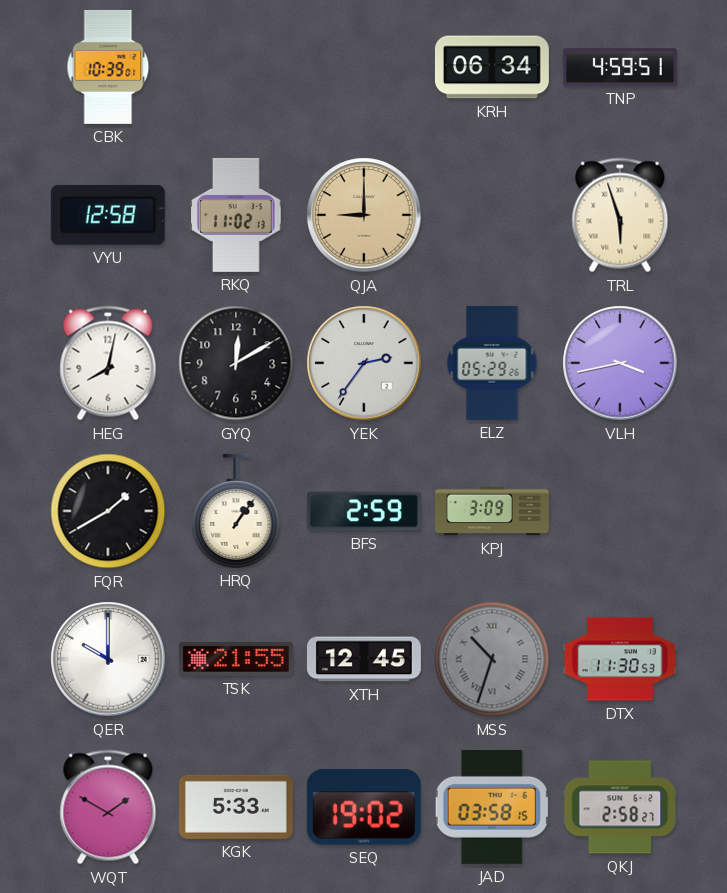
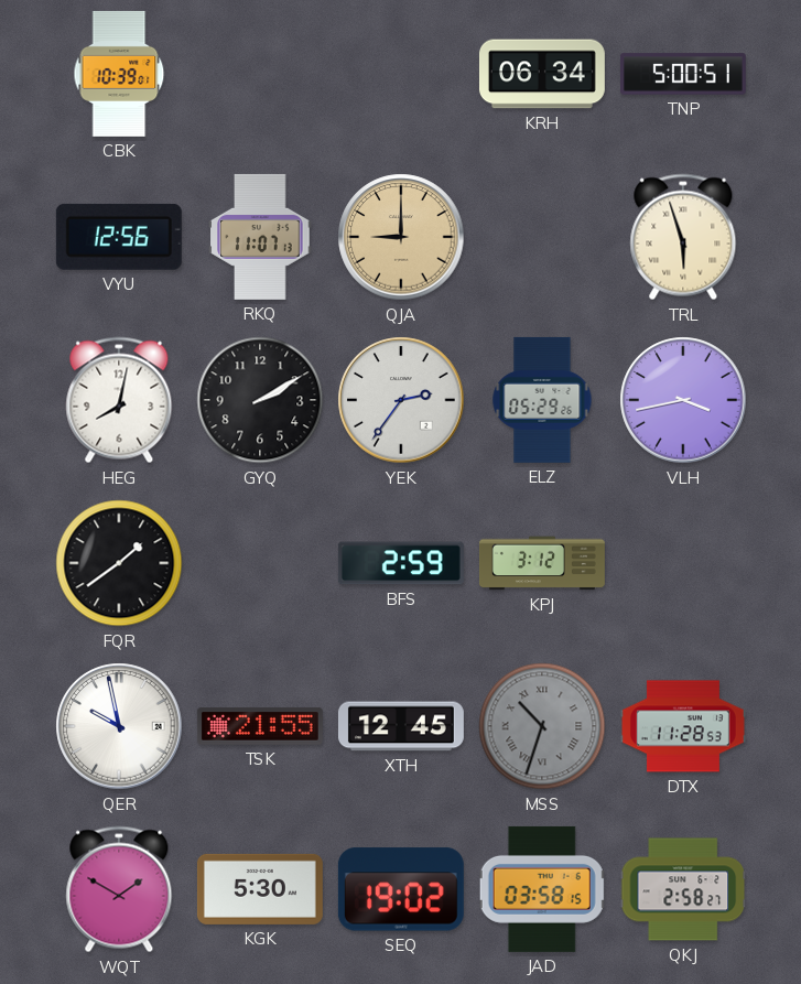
TNP: 4:59 -> 5:00 (683, 74)
VYU: 12:58 -> 12:56 (119, 237)
RKQ: 11:02 -> 11:07 (260, 237)
GYQ: 12:10 -> 2:10 (260, 400)
FQR: 1:40 -> 1:39 (119, 563)
HRQ: 1:06 -> none (236, 511)
KPJ: 3:09 -> 3:12 (542, 563)
QER: 10:00 -> 9:58 (119, 726)
DTX: 11:30 -> 11:28 (683, 726)
KGK: 5:33 -> 5:30 (260, 889)
